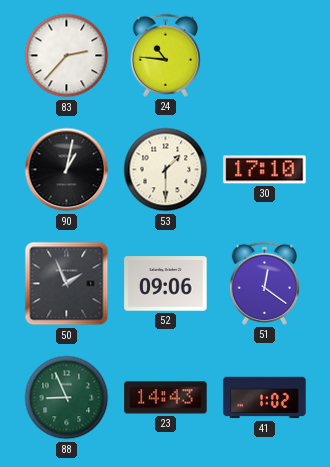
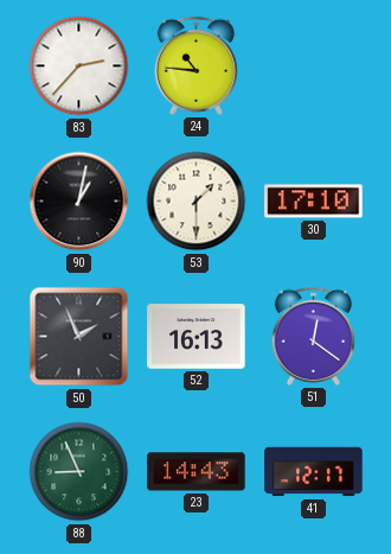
52: 09:06 -> 16:13 (197, 337)
41: 1:02 -> 12:17 (314, 472)
